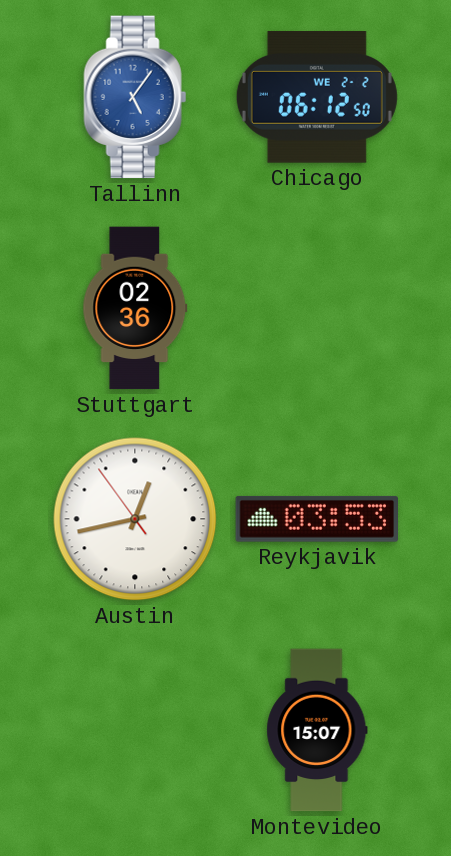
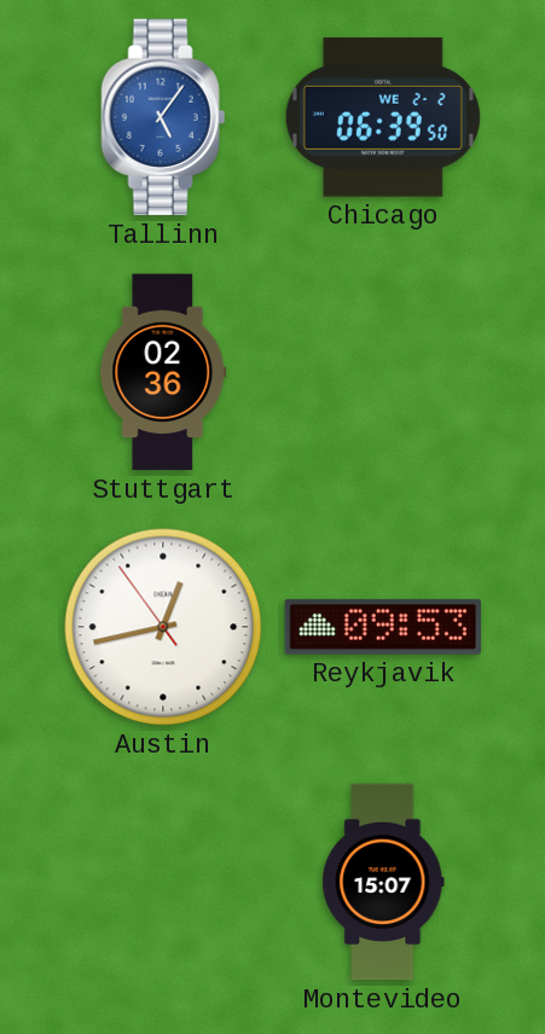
Chicago: 06:12 -> 06:39 (383, 117)
Reykjavik: 03:53 -> 09:53 (383, 627)
